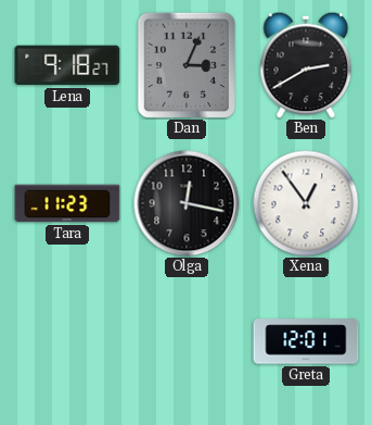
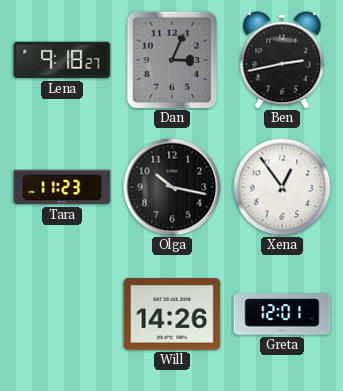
Ben: 2:40 -> 2:43 (282, 60)
Olga: 12:17 -> 10:17 (172, 187)
Will: none -> 14:26 (172, 315)
